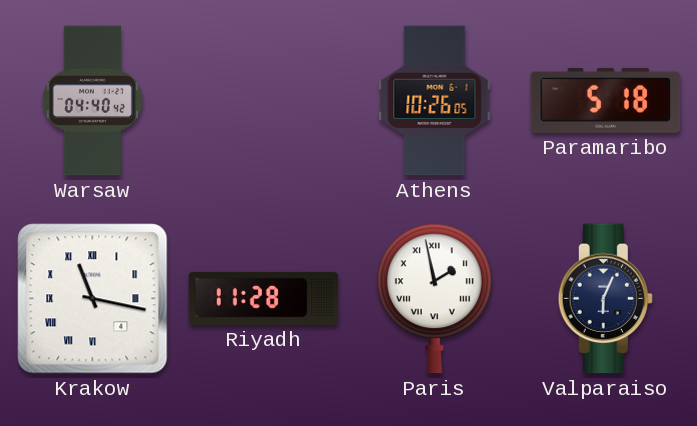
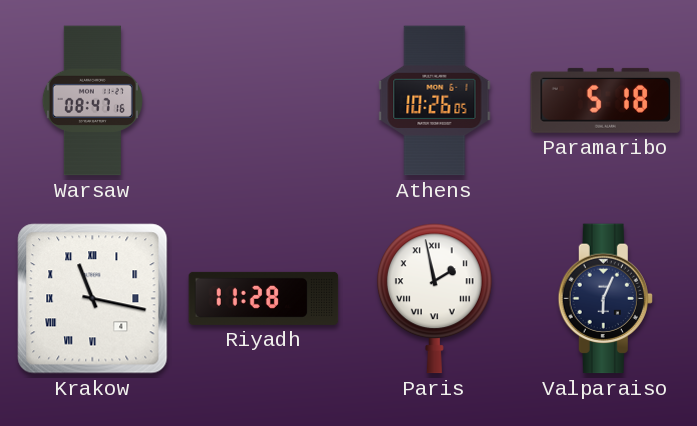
Warsaw: 04:40 -> 08:47 (92, 101)
